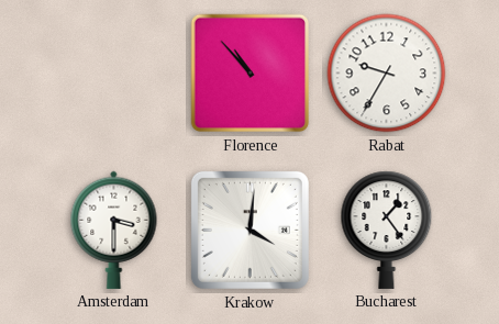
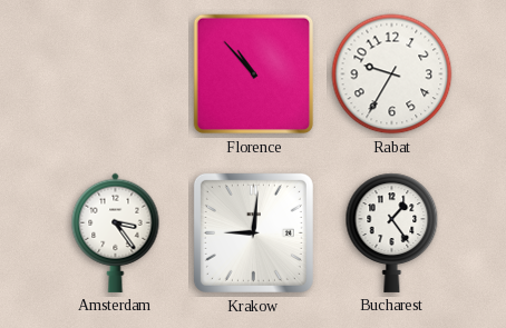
Amsterdam: 3:30 -> 3:24 (116, 232)
Krakow: 4:01 -> 9:01 (253, 232)
